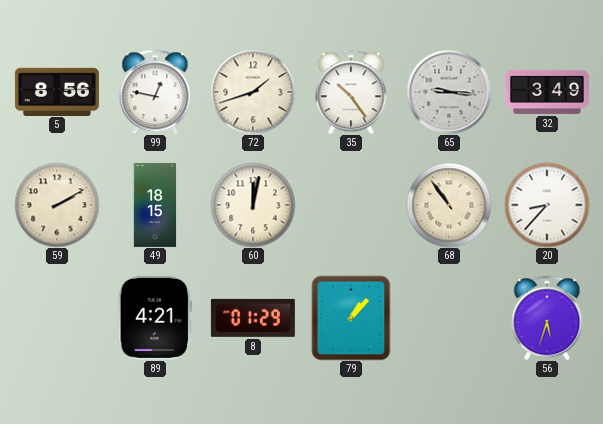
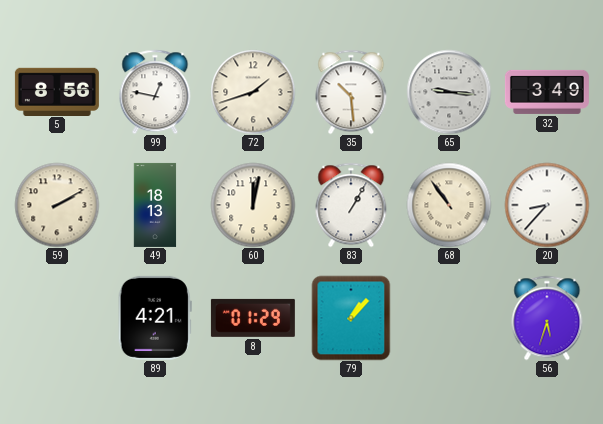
35: 10:24 -> 10:29 (351, 92)
49: 18:15 -> 18:13 (155, 205)
83: none -> 1:05 (351, 205)
